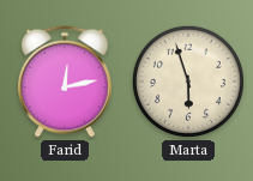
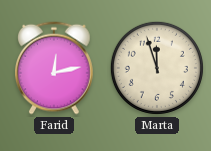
Marta: 5:57 -> 11:57 (157, 68)
